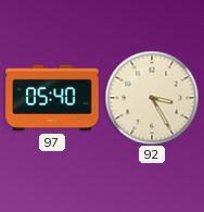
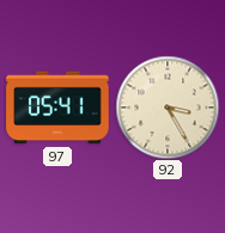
97: 05:40 -> 05:41 (57, 108)
